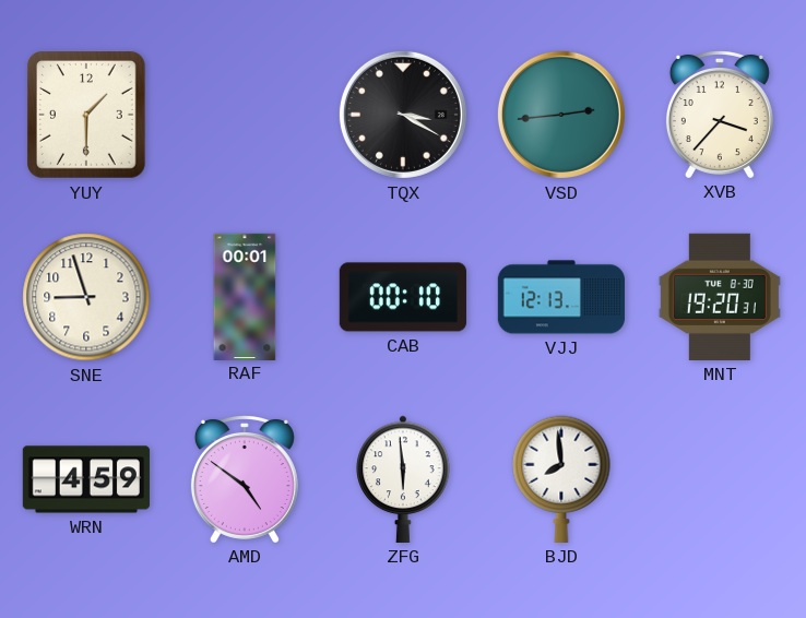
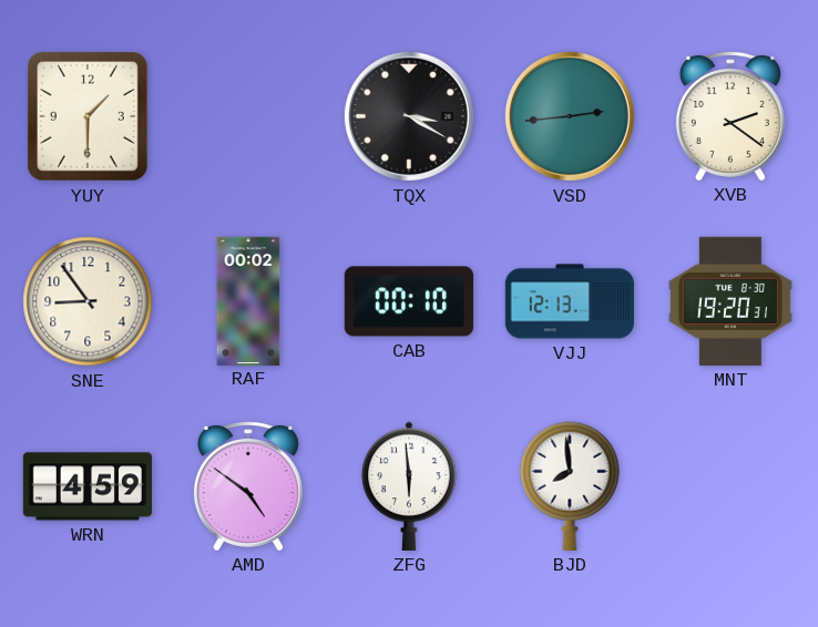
XVB: 3:37 -> 2:21 (730, 115)
SNE: 8:57 -> 8:54 (88, 301)
RAF: 00:01 -> 00:02 (248, 300)
